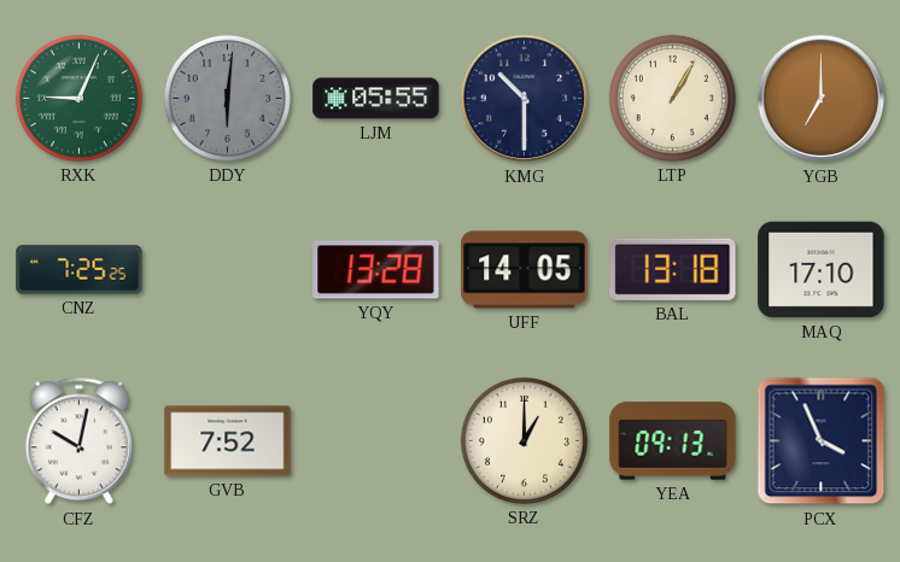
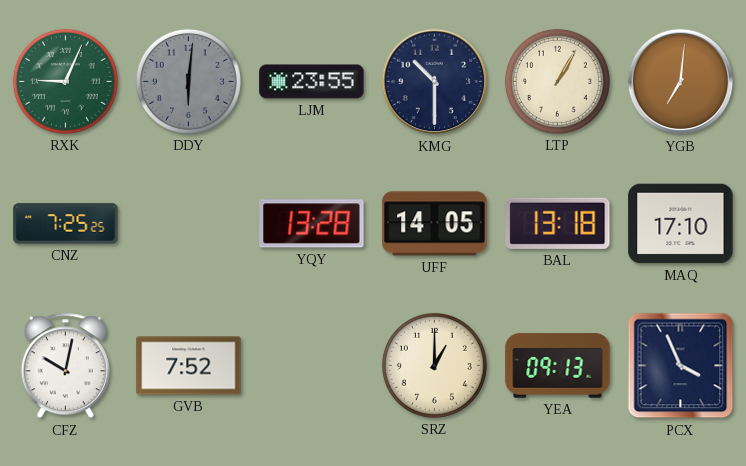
LJM: 05:55 -> 23:55 (312, 82)
YGB: 7:00 -> 7:01 (681, 82)
